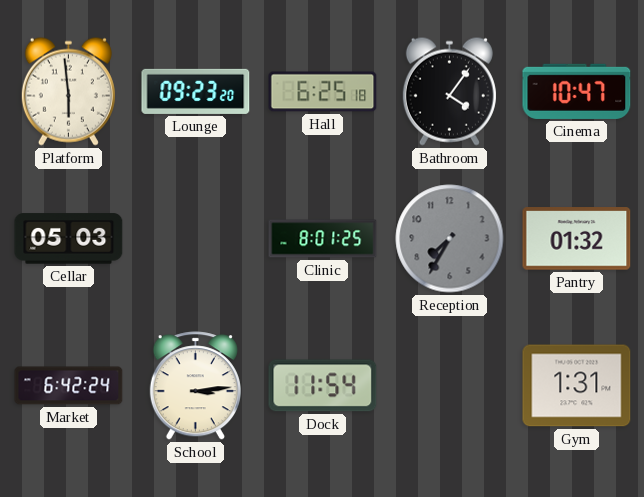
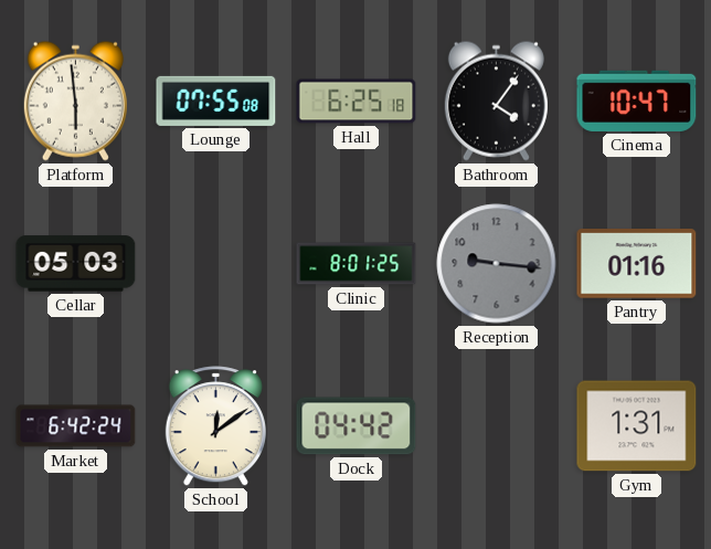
Lounge: 09:23 -> 07:55 (216, 101)
Reception: 7:35 -> 9:16 (497, 264)
Pantry: 01:32 -> 01:16 (637, 264)
School: 3:14 -> 12:09 (215, 426)
Dock: 11:54 -> 04:42 (357, 426)
